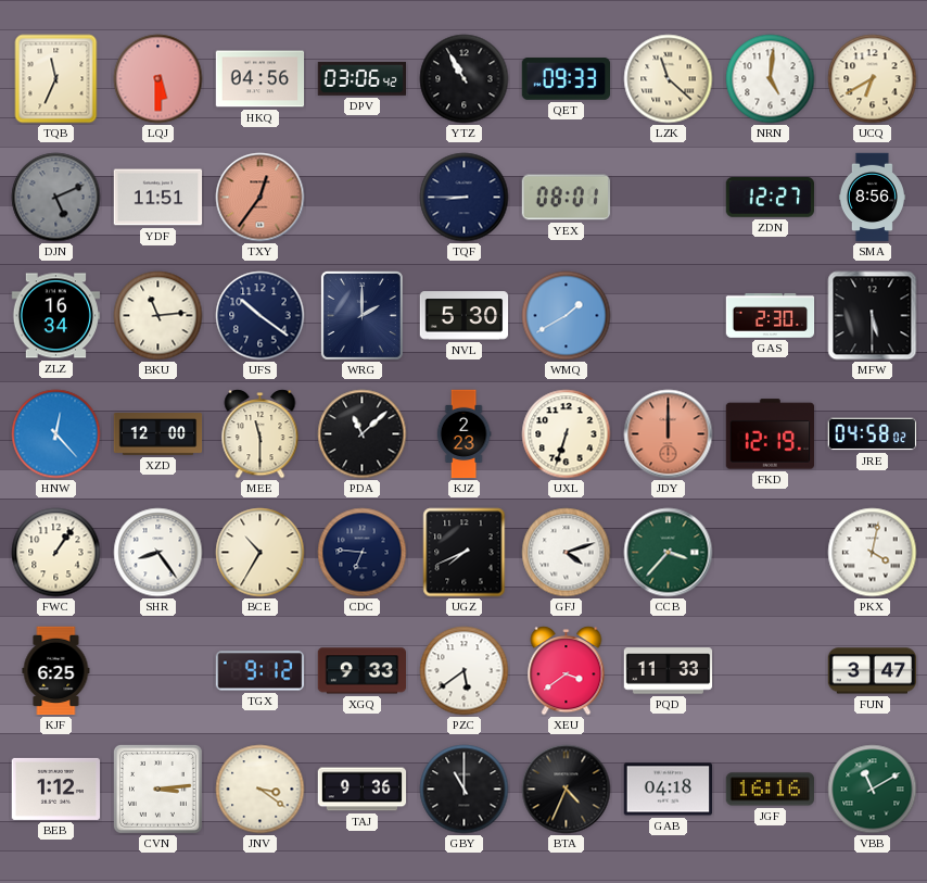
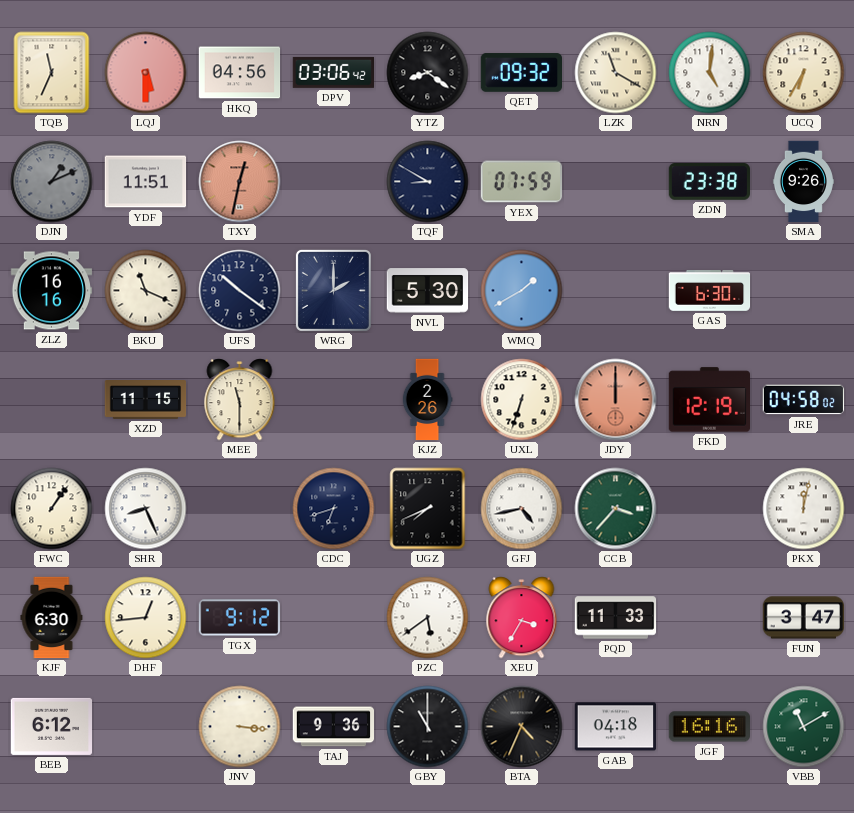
YTZ: 10:55 -> 8:21 (428, 73)
QET: 09:33 -> 09:32 (522, 73)
LZK: 11:22 -> 11:20 (616, 73)
UCQ: 6:40 -> 6:35 (804, 73)
DJN: 5:11 -> 1:11 (52, 182)
TXY: 12:36 -> 12:32 (240, 182)
TQF: 8:45 -> 8:50 (428, 182)
YEX: 08:01 -> 07:59 (522, 182)
ZDN: 12:27 -> 23:38 (709, 182)
SMA: 8:56 -> 9:26 (803, 182)
ZLZ: 16:34 -> 16:16 (52, 291)
BKU: 11:14 -> 11:19 (146, 291)
GAS: 2:30 -> 6:30 (710, 291)
MFW: 5:30 -> none (873, 316)
HNW: 12:23 -> none (56, 434)
XZD: 12:00 -> 11:15 (146, 400)
PDA: 11:08 -> none (363, 434)
KJZ: 2:23 -> 2:26 (427, 400)
SHR: 8:24 -> 8:26 (146, 509)
BCE: 10:35 -> none (261, 553)
CDC: 6:46 -> 6:42 (334, 509)
GFJ: 4:12 -> 4:43 (522, 509)
PKX: 4:02 -> 12:02 (804, 509)
KJF: 6:25 -> 6:30 (52, 618)
DHF: none -> 12:44 (146, 618)
XGQ: 9:33 -> none (363, 671)
XEU: 3:39 -> 3:35 (522, 618)
BEB: 1:12 -> 6:12 (52, 726)
CVN: 3:14 -> none (157, 789)
JNV: 3:21 -> 3:16 (240, 727)
